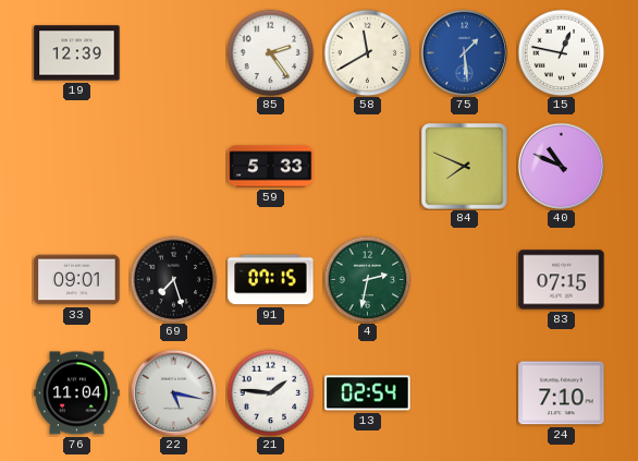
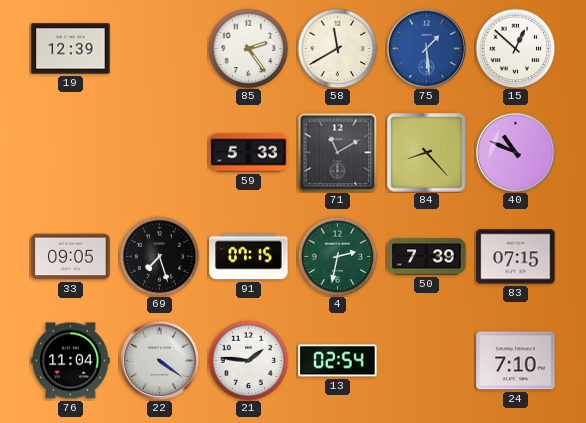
15: 12:47 -> 12:52 (515, 48)
71: none -> 11:10 (337, 152)
84: 7:49 -> 8:23 (427, 153)
33: 09:01 -> 09:05 (71, 257)
50: none -> 7:39 (427, 257)
22: 5:17 -> 4:21 (159, 360)
